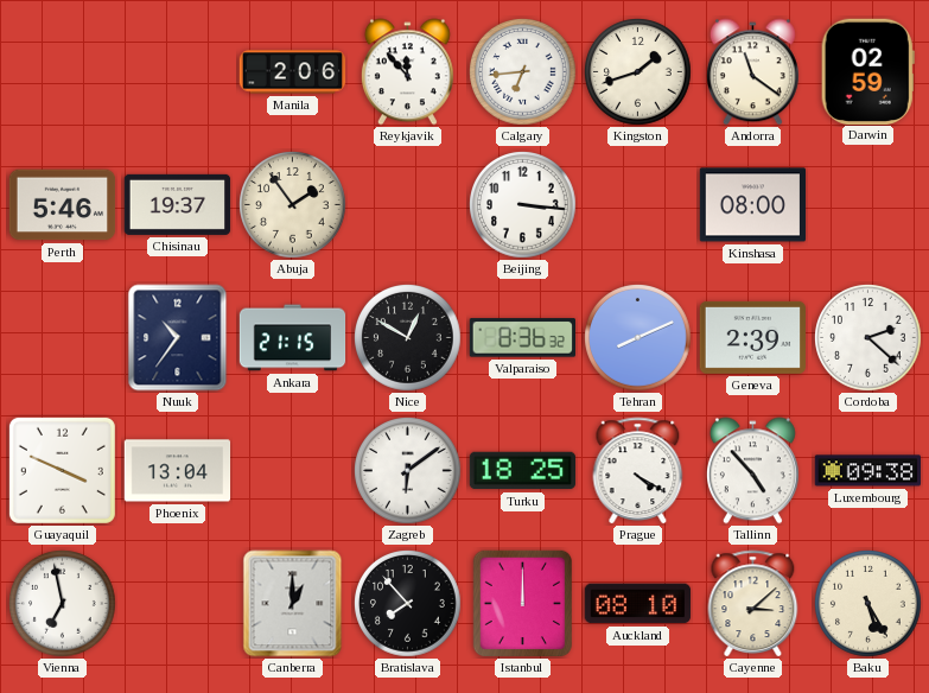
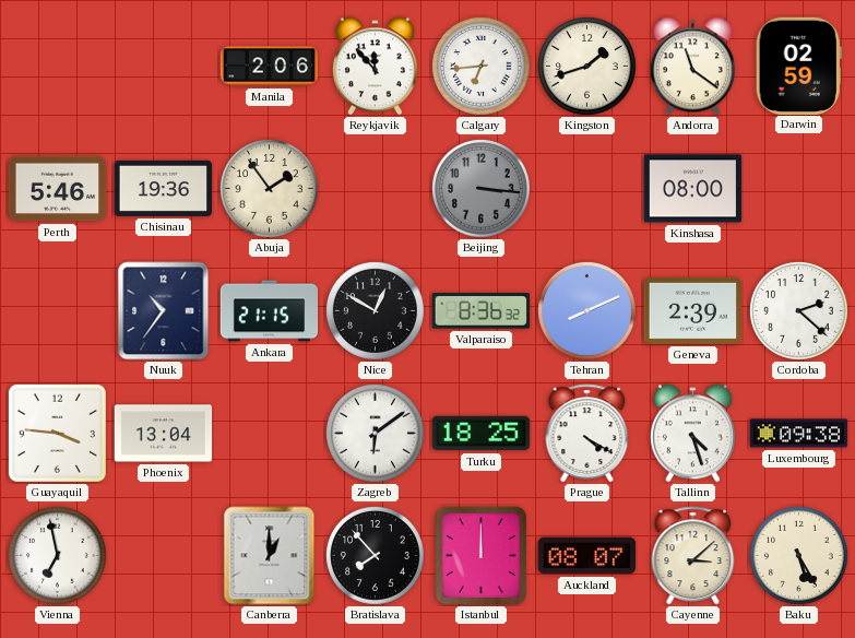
Chisinau: 19:37 -> 19:36 (164, 188)
Beijing dial: white -> grey (482, 189)
Guayaquil: 3:49 -> 3:46 (57, 433)
Tallinn: 4:53 -> 4:27 (692, 434)
Auckland: 08:10 -> 08:07 (587, 556)
